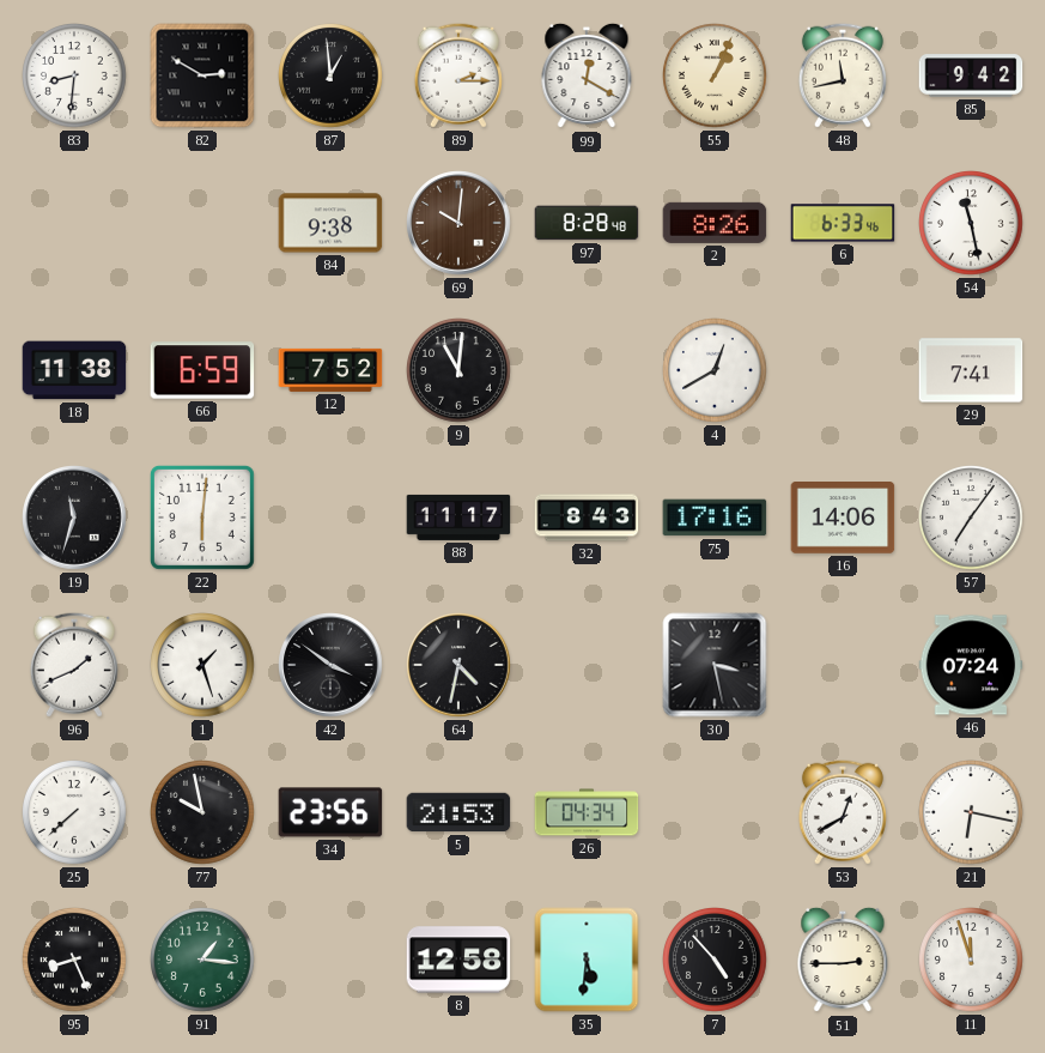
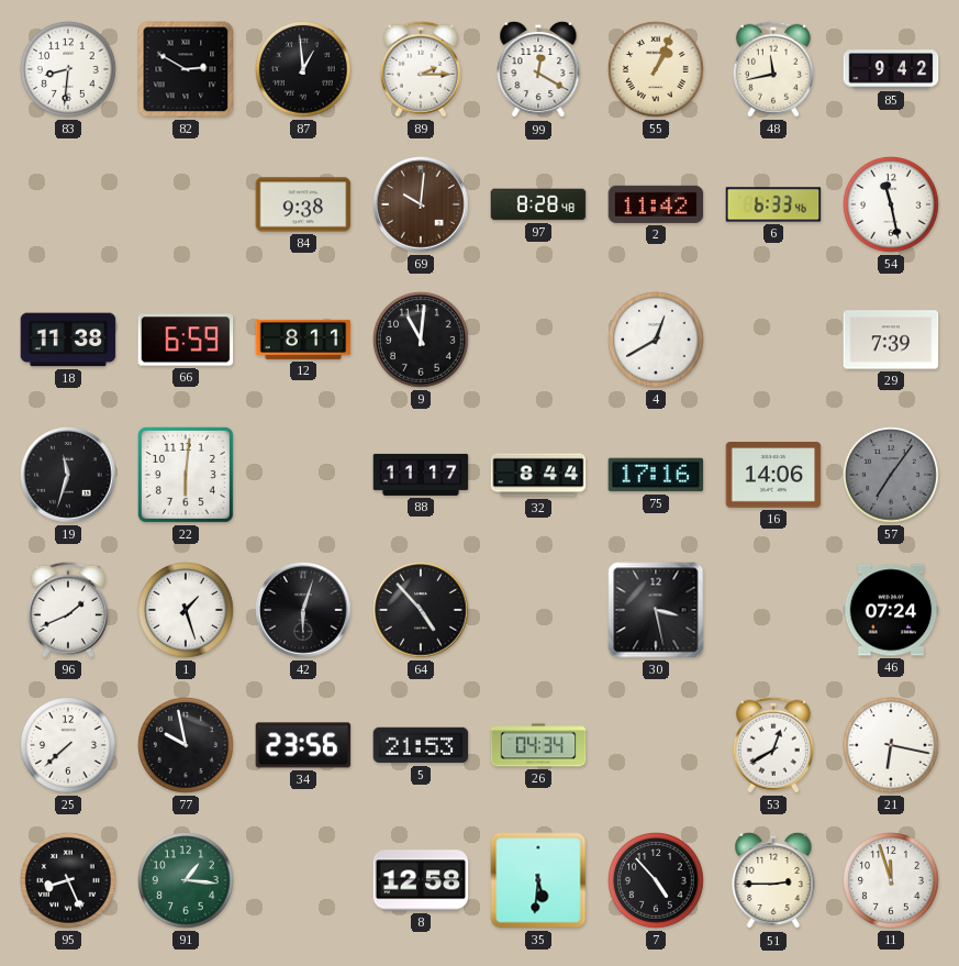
2: 8:26 -> 11:42 (656, 204)
12: 7:52 -> 8:11 (303, 340)
29: 7:41 -> 7:39 (891, 340)
32: 8:43 -> 8:44 (538, 475)
57 dial: white -> grey (892, 476)
42: 3:51 -> 6:03 (303, 610)
64: 4:32 -> 4:53 (421, 610)
